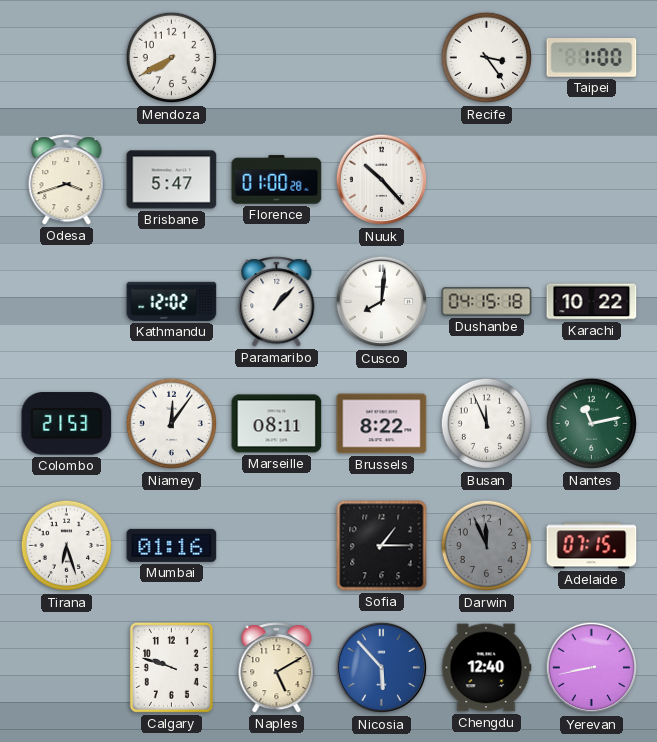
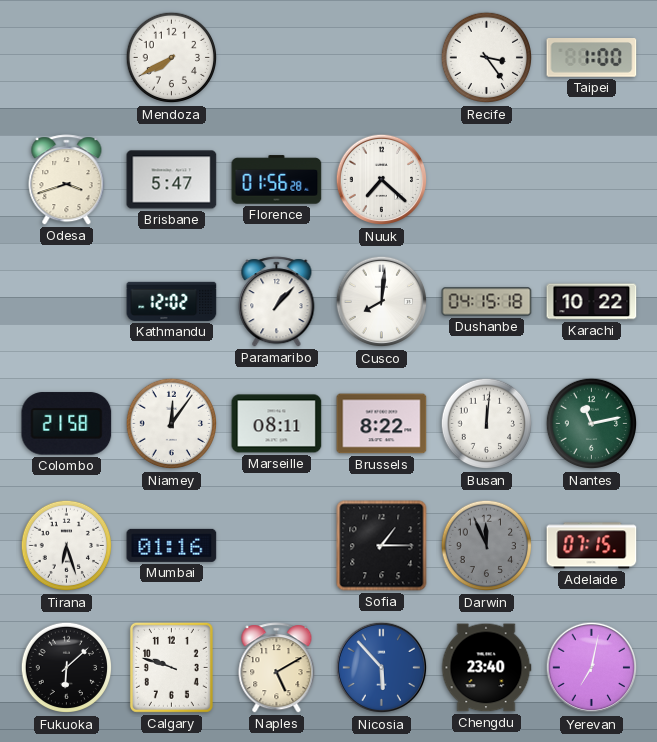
Florence: 01:00 -> 01:56 (277, 180)
Nuuk: 10:23 -> 7:22 (382, 180)
Colombo: 21:53 -> 21:58 (67, 424)
Busan: 11:56 -> 12:01 (487, 424)
Fukuoka: none -> 6:08 (67, 668)
Chengdu: 12:40 -> 23:40 (486, 668)
Yerevan: 8:43 -> 7:02 (592, 668)
